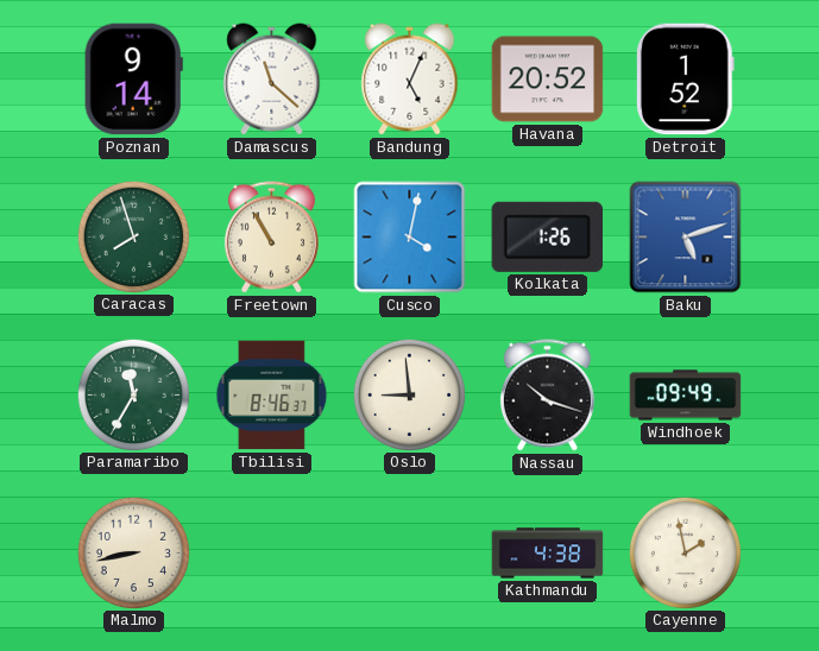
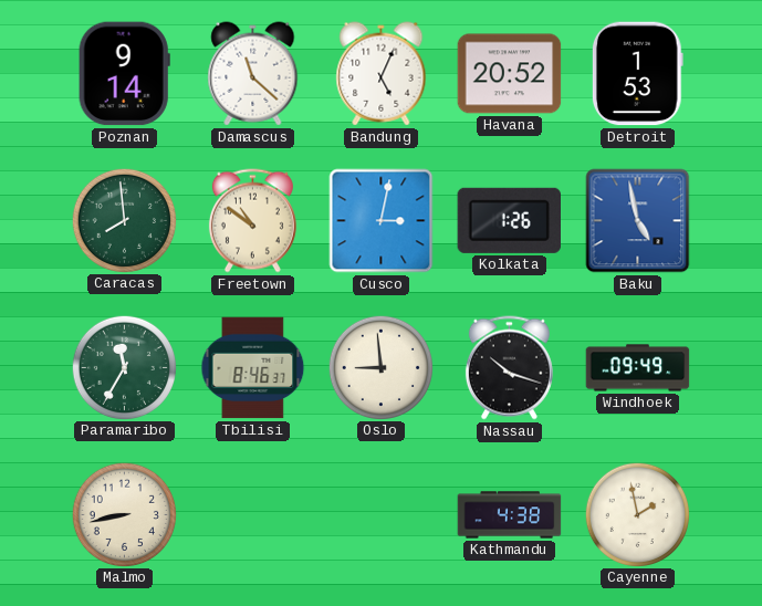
Detroit: 1:52 -> 1:53 (637, 74)
Caracas: 7:57 -> 7:59 (124, 220)
Freetown: 10:55 -> 10:51 (252, 221)
Cusco: 4:02 -> 3:02 (382, 221)
Baku: 5:12 -> 4:58 (638, 221)
